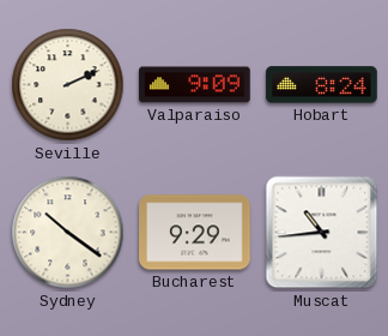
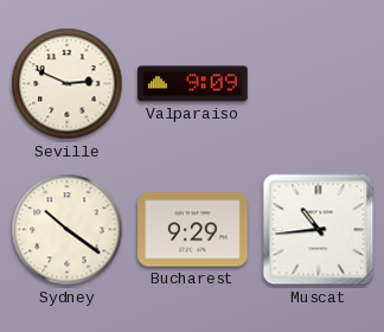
Seville: 2:11 -> 2:49 (68, 84)
Hobart: 8:24 -> none (322, 85)
